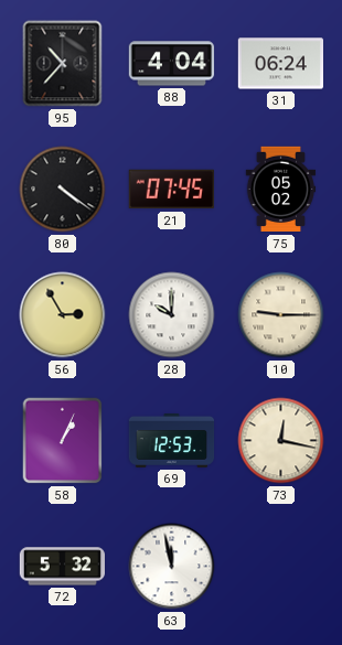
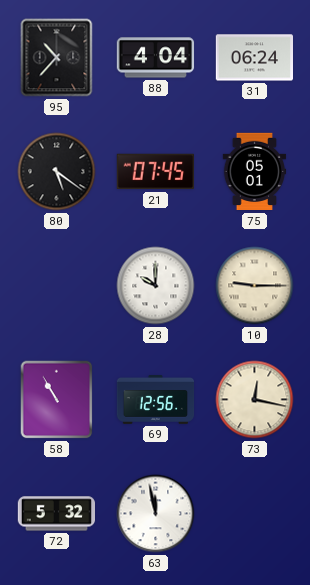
80: 4:21 -> 5:21 (57, 172)
75: 05:02 -> 05:01 (255, 172)
56: 2:55 -> none (63, 315)
58: 1:04 -> 10:55 (57, 400)
69: 12:53 -> 12:56 (156, 400)
